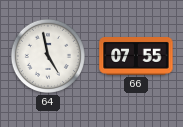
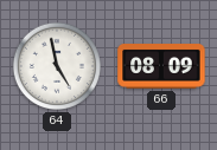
66: 07:55 -> 08:09 (161, 67)
